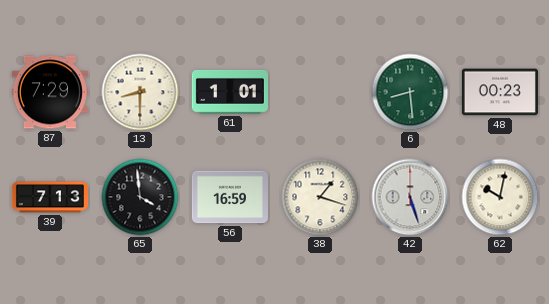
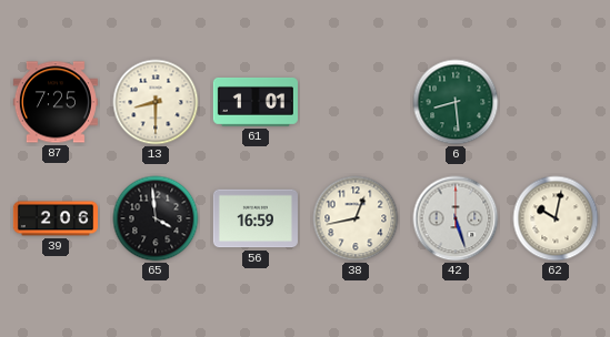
87: 7:29 -> 7:25 (56, 102)
48: 00:23 -> none (500, 92)
39: 7:13 -> 2:06 (54, 218)
38: 1:18 -> 12:43 (356, 218)
